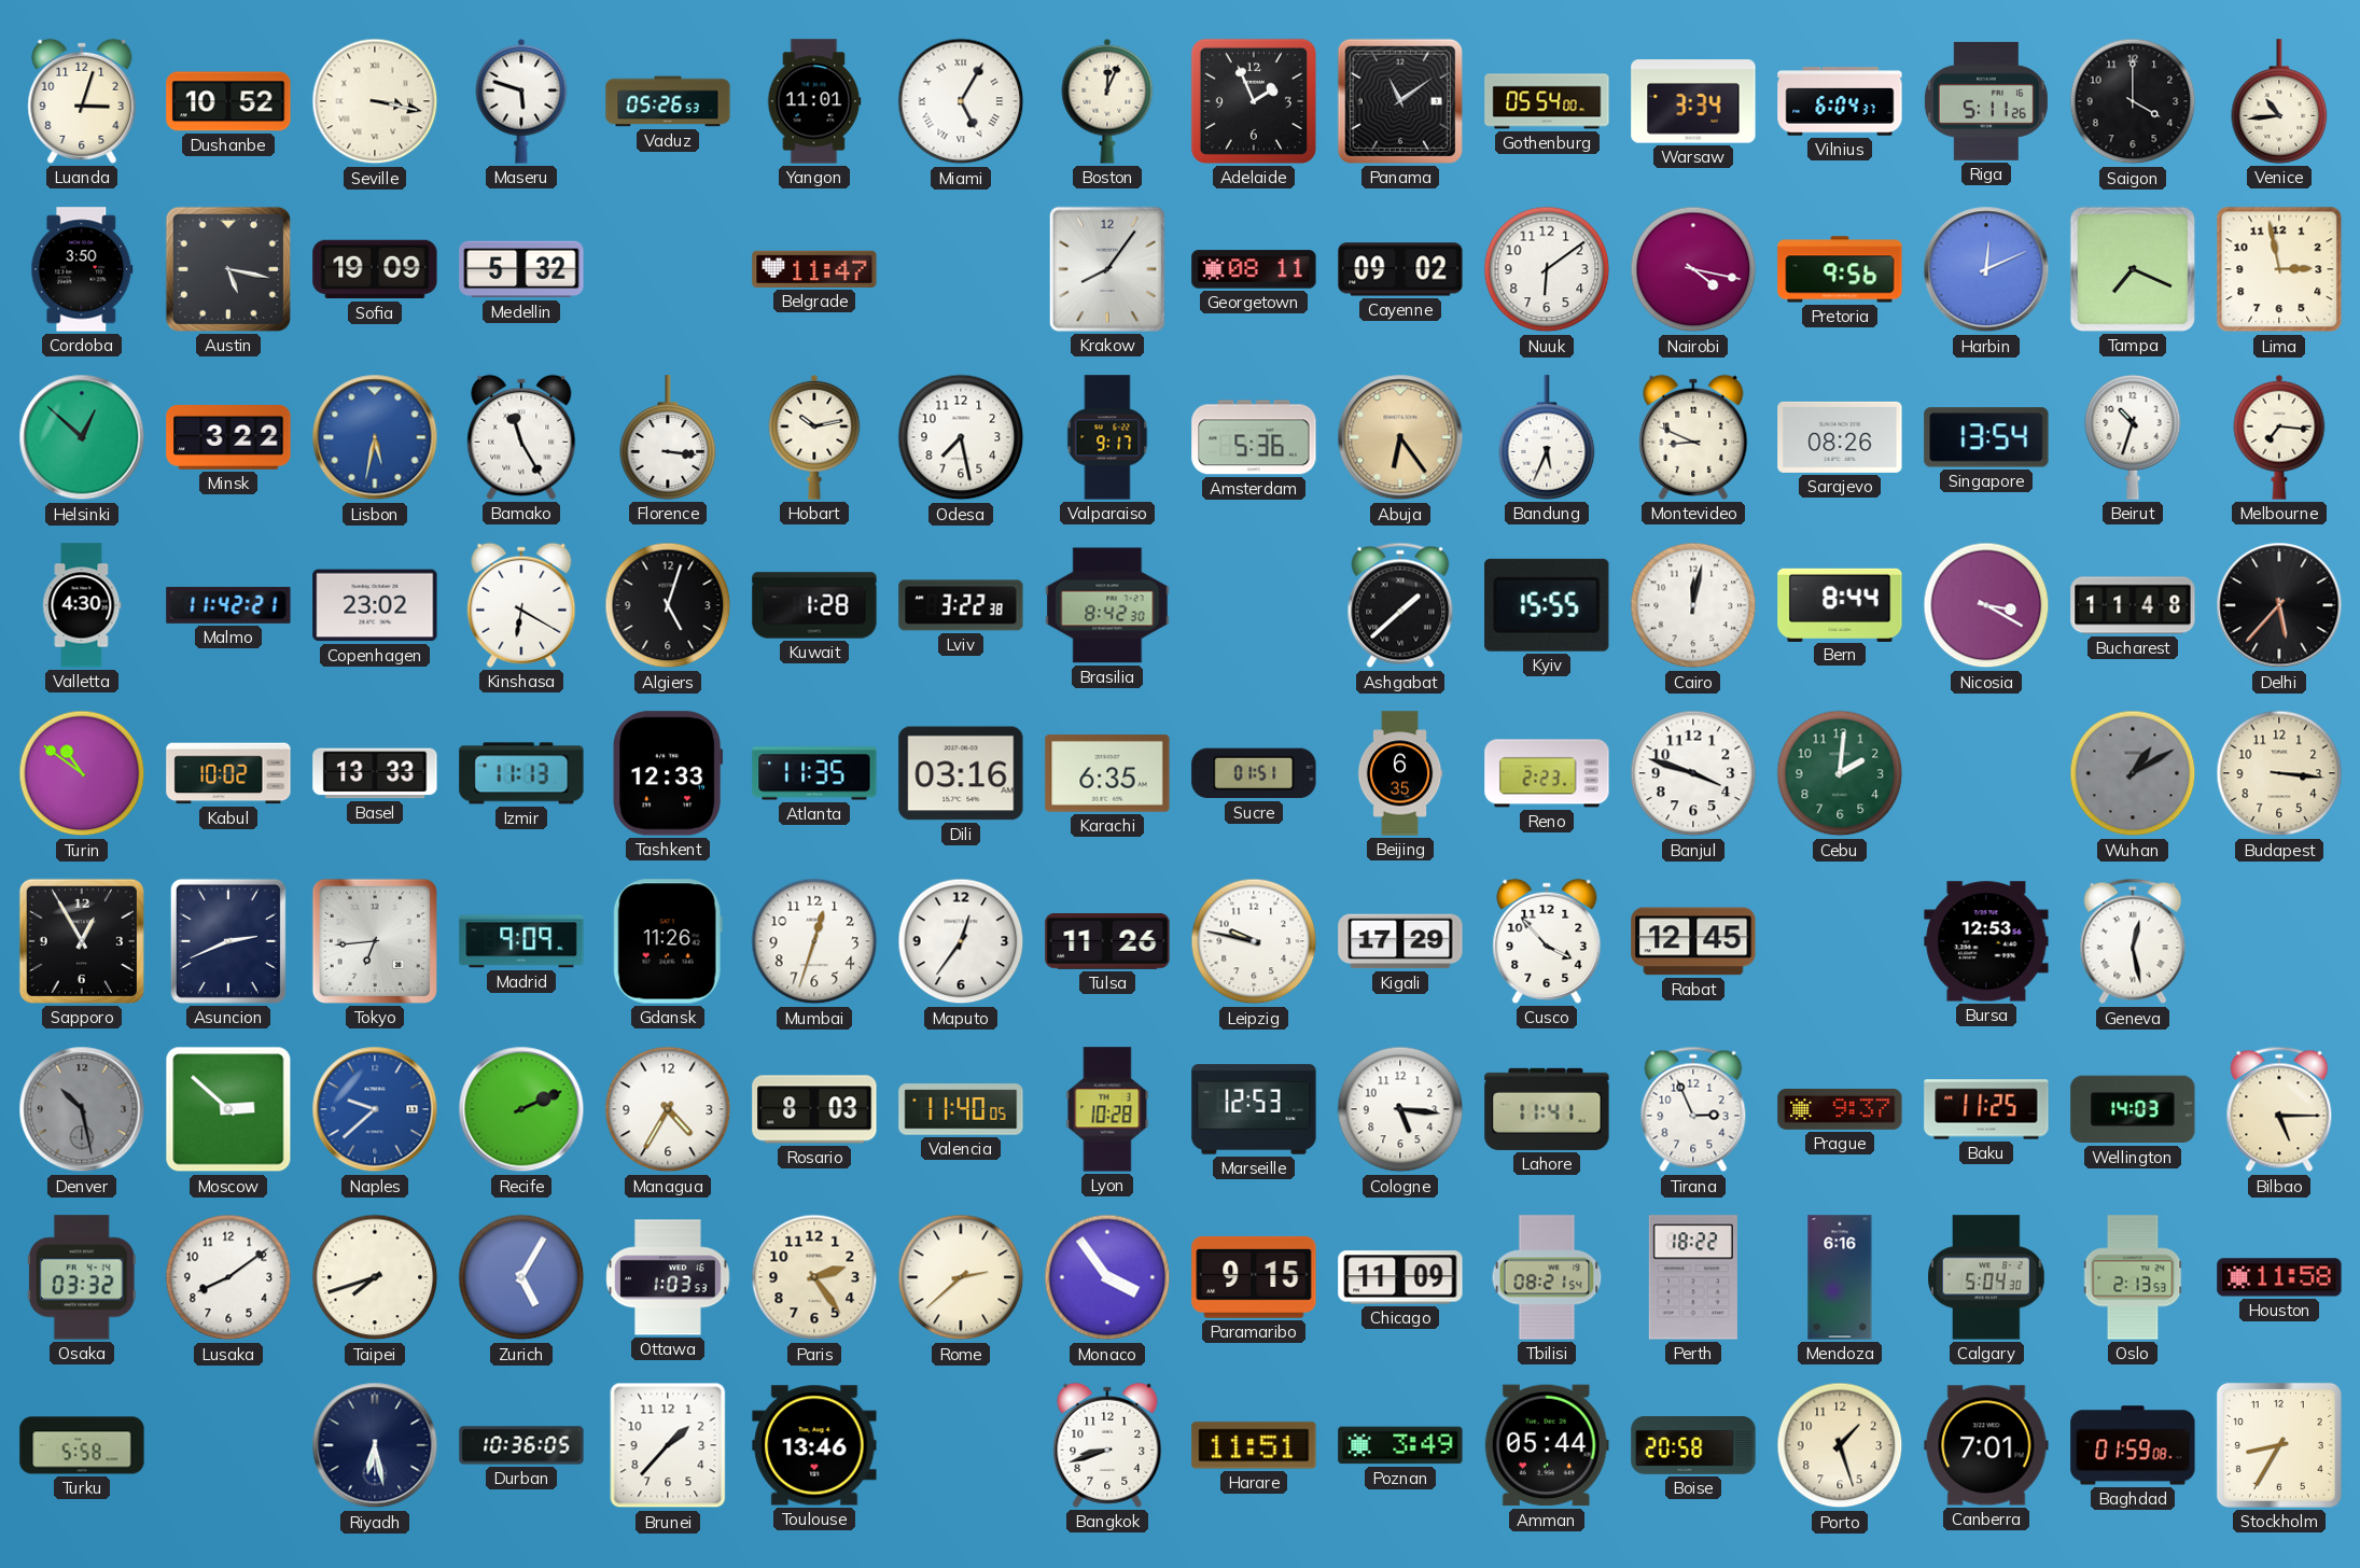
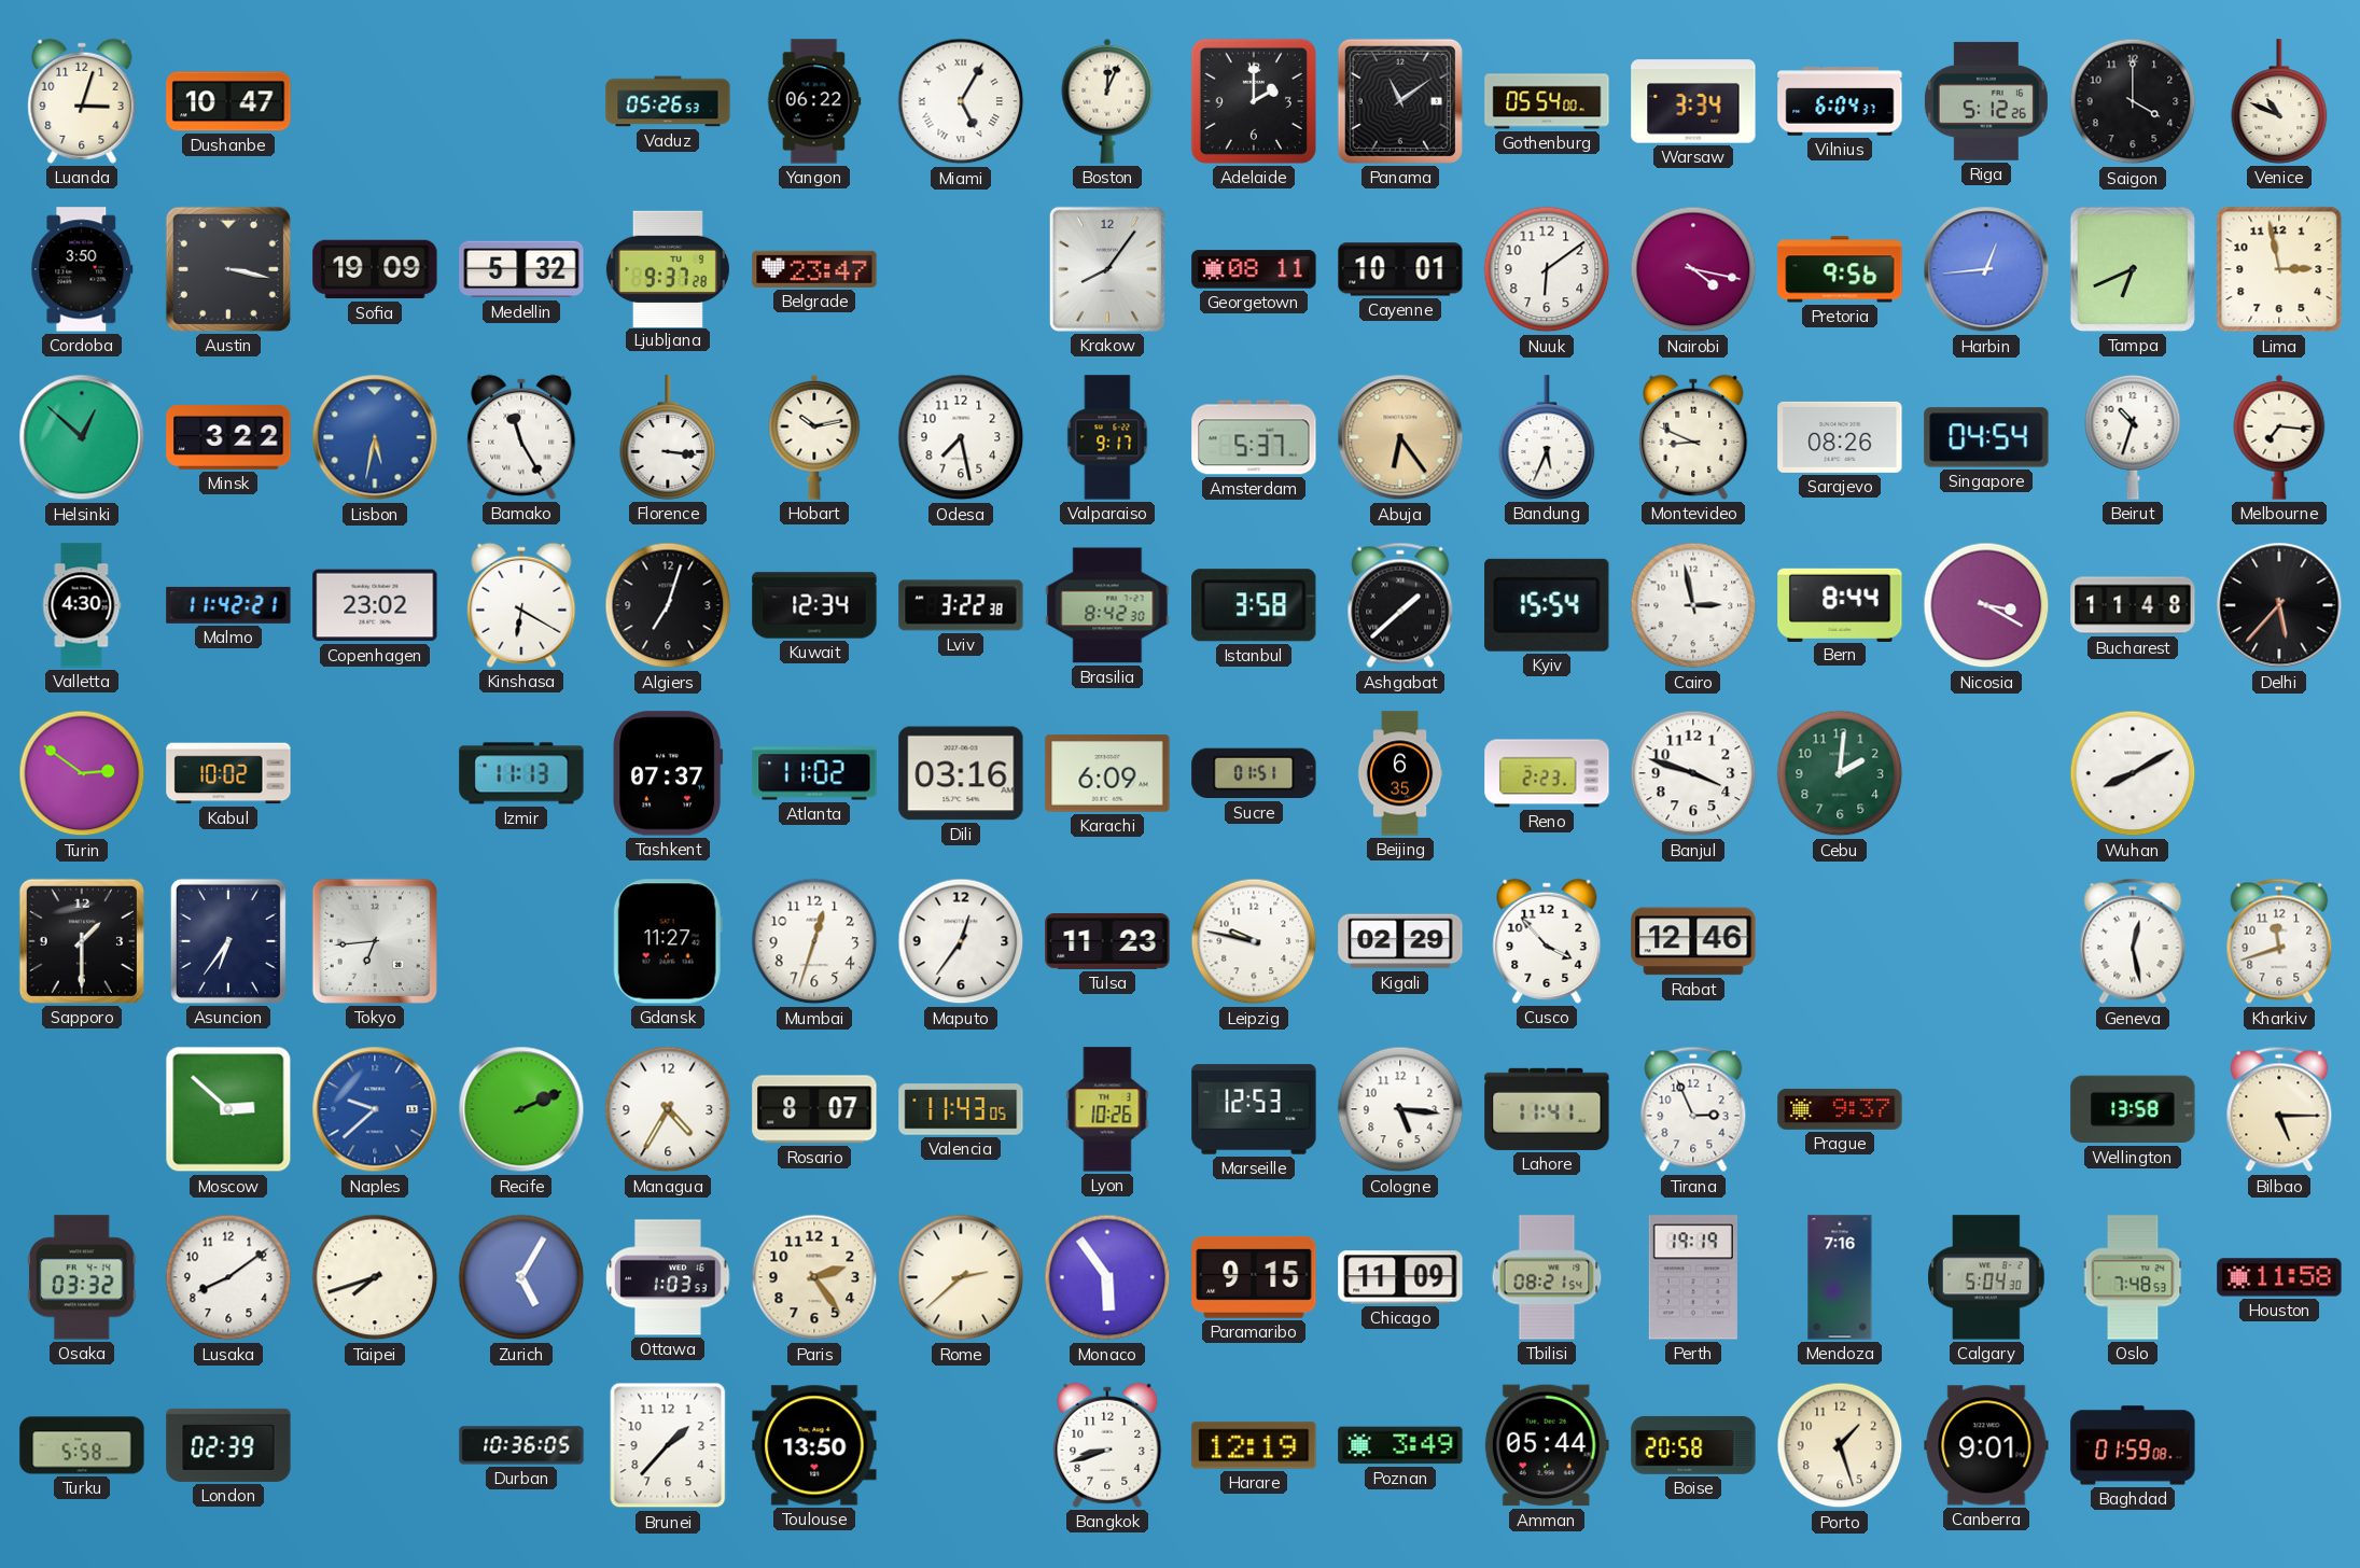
Dushanbe: 10:52 -> 10:47 (228, 101)
Seville: 3:17 -> none (375, 101)
Maseru: 5:48 -> none (521, 101)
Yangon: 11:01 -> 06:22 (814, 101)
Adelaide: 1:56 -> 2:00 (1254, 101)
Riga: 5:11 -> 5:12 (1986, 101)
Venice: 10:44 -> 10:49 (2279, 101)
Austin: 5:17 -> 3:17 (228, 269)
Ljubljana: none -> 9:37 (668, 268)
Belgrade: 11:47 -> 23:47 (814, 269)
Cayenne: 09:02 -> 10:01 (1400, 269)
Harbin: 12:11 -> 12:44 (1986, 269)
Tampa: 7:19 -> 6:41 (2133, 269)
Amsterdam: 5:36 -> 5:37 (1254, 437)
Singapore: 13:54 -> 04:54 (1986, 437)
Algiers: 5:03 -> 7:03 (668, 605)
Kuwait: 1:28 -> 12:34 (814, 605)
Istanbul: none -> 3:58 (1254, 605)
Kyiv: 15:55 -> 15:54 (1547, 605)
Cairo: 12:02 -> 2:58 (1693, 605)
Turin: 10:51 -> 2:51 (82, 773)
Basel: 13:33 -> none (375, 773)
Tashkent: 12:33 -> 07:37 (668, 773)
Atlanta: 11:35 -> 11:02 (814, 773)
Karachi: 6:35 -> 6:09 (1107, 773)
Wuhan: 1:10 -> 8:10 (2133, 773)
Wuhan dial: grey -> white (2133, 773)
Budapest: 3:16 -> none (2279, 773)
Sapporo: 12:55 -> 1:30 (82, 941)
Asuncion: 2:41 -> 6:36 (228, 941)
Madrid: 9:09 -> none (521, 941)
Gdansk: 11:26 -> 11:27 (668, 941)
Tulsa: 11:26 -> 11:23 (1107, 941)
Kigali: 17:29 -> 02:29 (1400, 941)
Rabat: 12:45 -> 12:46 (1693, 941)
Bursa: 12:53 -> none (1986, 941)
Kharkiv: none -> 11:42 (2279, 941)
Denver: 10:28 -> none (82, 1109)
Rosario: 8:03 -> 8:07 (814, 1109)
Valencia: 11:40 -> 11:43 (961, 1109)
Lyon: 10:28 -> 10:26 (1107, 1109)
Baku: 11:25 -> none (1986, 1109)
Wellington: 14:03 -> 13:58 (2133, 1109)
Monaco: 3:54 -> 5:54 (1107, 1277)
Perth: 18:22 -> 19:19 (1693, 1277)
Mendoza: 6:16 -> 7:16 (1840, 1277)
Oslo: 2:13 -> 7:48 (2133, 1277)
London: none -> 02:39 (228, 1445)
Riyadh: 6:28 -> none (375, 1445)
Toulouse: 13:46 -> 13:50 (814, 1445)
Harare: 11:51 -> 12:19 (1254, 1445)
Canberra: 7:01 -> 9:01 (1986, 1445)
Stockholm: 8:35 -> none (2279, 1445)
